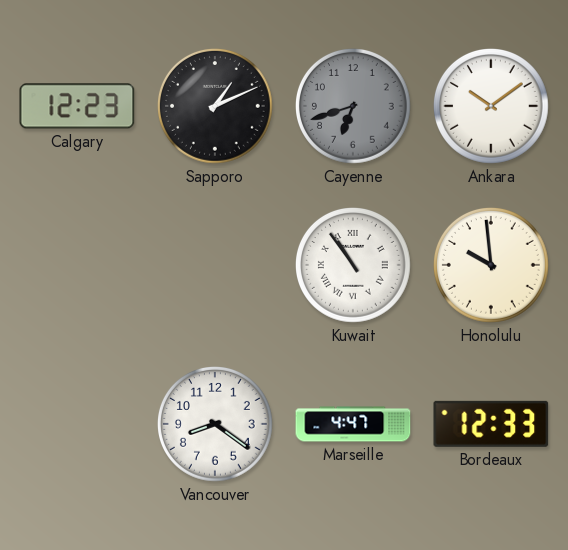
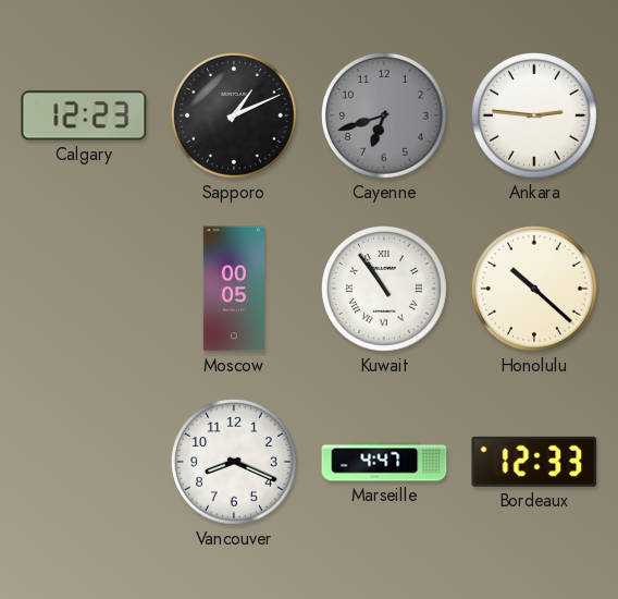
Ankara: 10:09 -> 2:46 (535, 117)
Moscow: none -> 00:05 (234, 289)
Honolulu: 9:59 -> 10:22 (535, 290)
Vancouver: 8:21 -> 8:19 (235, 463)
